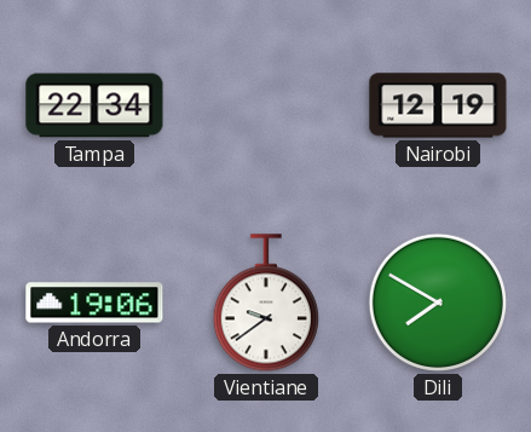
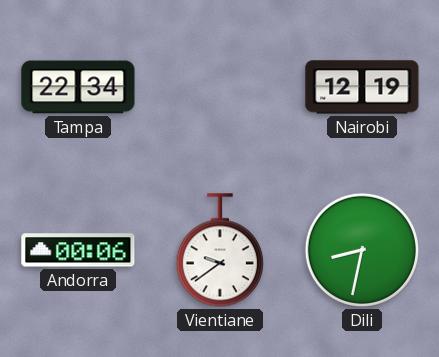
Andorra: 19:06 -> 00:06 (78, 250)
Dili: 7:50 -> 8:32 (362, 250)
